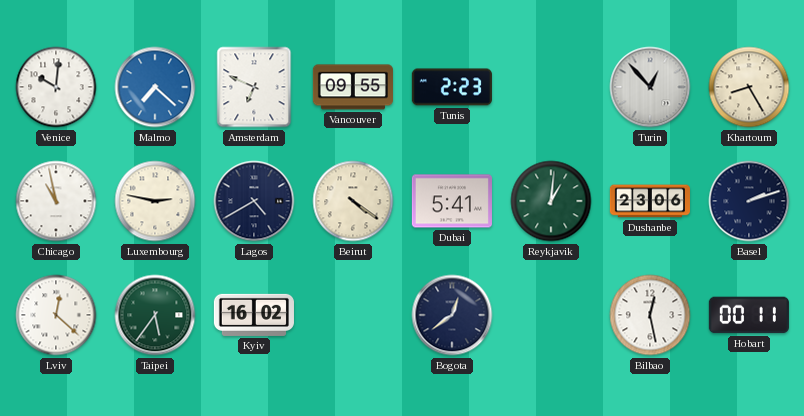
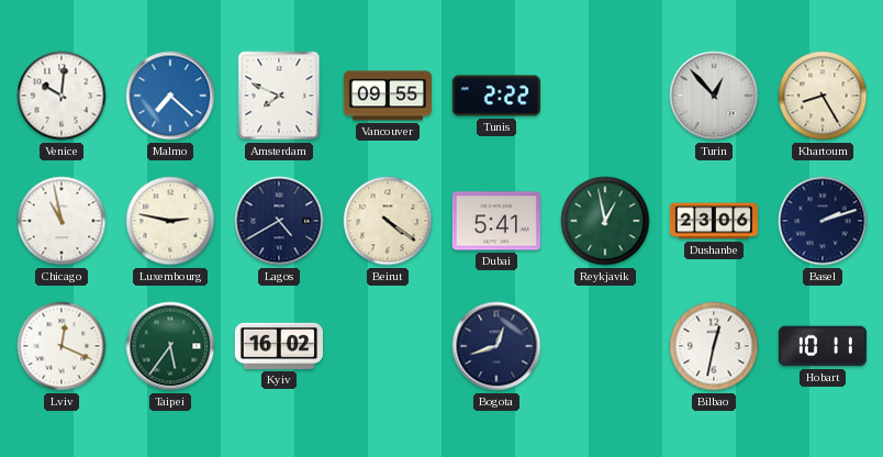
Amsterdam: 6:49 -> 7:49 (279, 96)
Tunis: 2:23 -> 2:22 (496, 96)
Reykjavik: 1:01 -> 12:58 (605, 221)
Lviv: 12:22 -> 12:19 (62, 346)
Bogota: 12:39 -> 12:42 (496, 346)
Bilbao: 12:28 -> 12:32 (714, 346)
Hobart: 00:11 -> 10:11 (823, 346)
